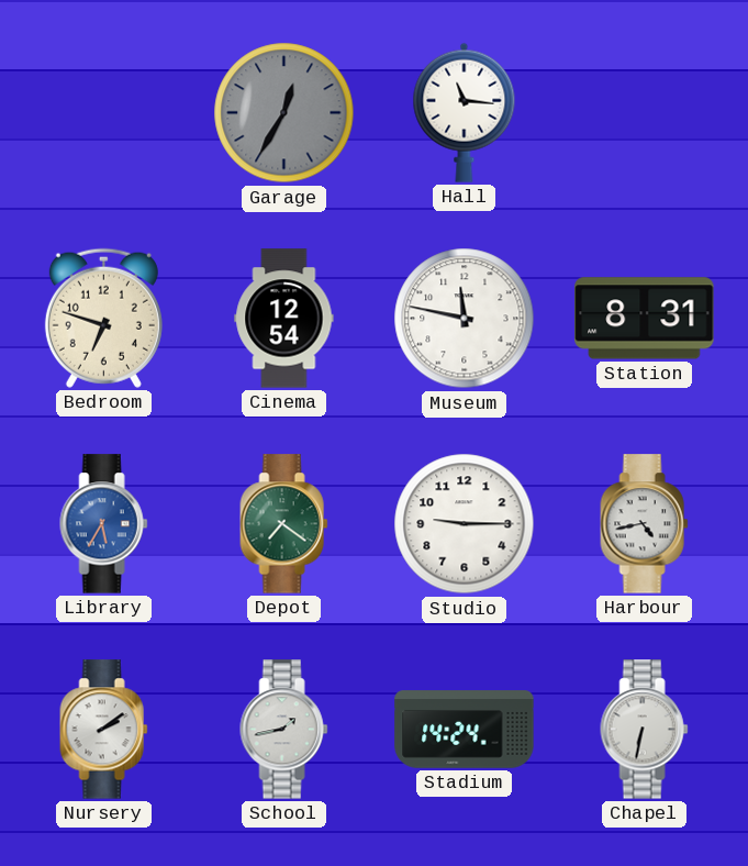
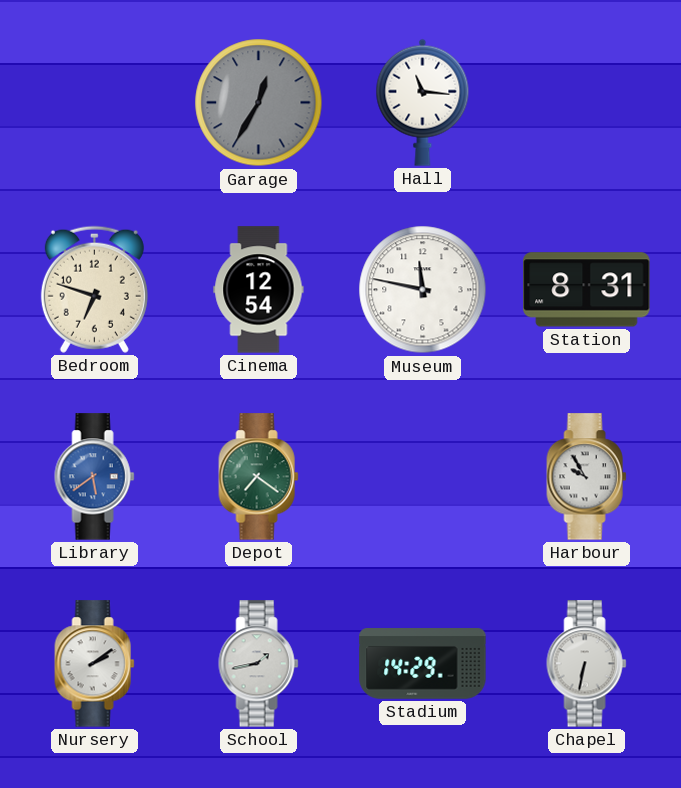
Library: 5:35 -> 5:39 (95, 477)
Studio: 9:15 -> none (465, 524)
Harbour: 4:43 -> 9:55 (587, 477)
Stadium: 14:24 -> 14:29 (423, 664)
